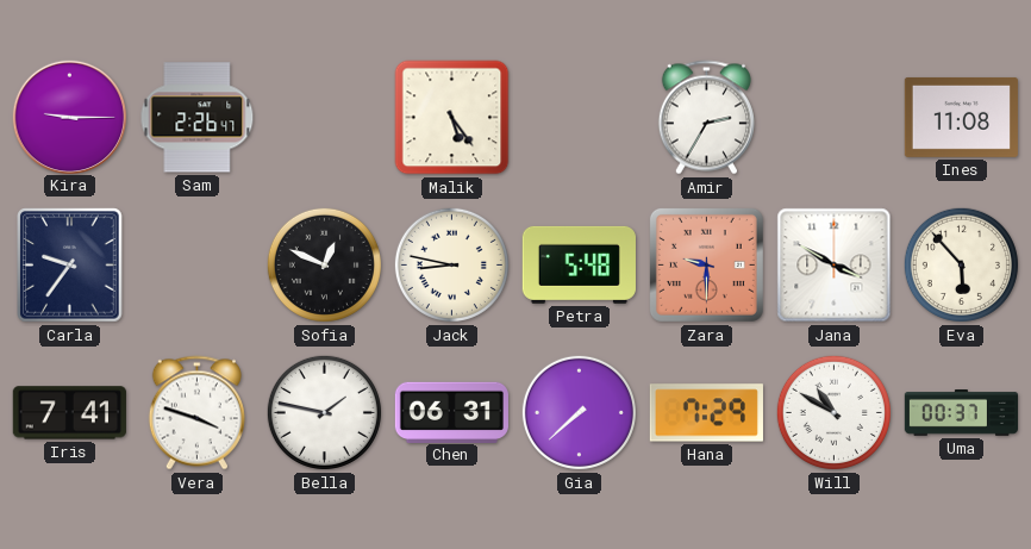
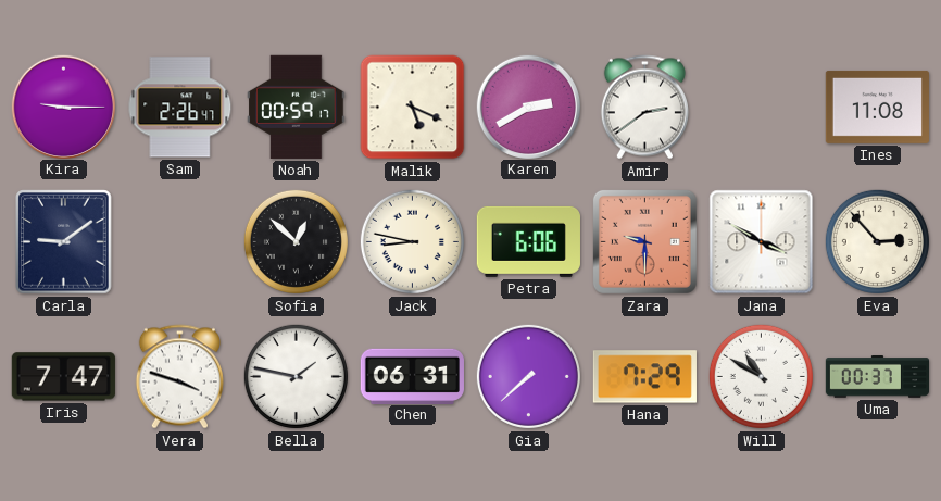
Noah: none -> 00:59 (297, 107)
Malik: 5:24 -> 5:19 (413, 108)
Karen: none -> 2:40 (528, 107)
Amir: 2:35 -> 2:39 (644, 108)
Carla: 9:36 -> 9:09 (64, 242)
Sofia: 12:49 -> 12:52 (296, 241)
Petra: 5:48 -> 6:06 (528, 241)
Eva: 5:53 -> 2:53 (877, 241)
Iris: 7:41 -> 7:47 (63, 377)
